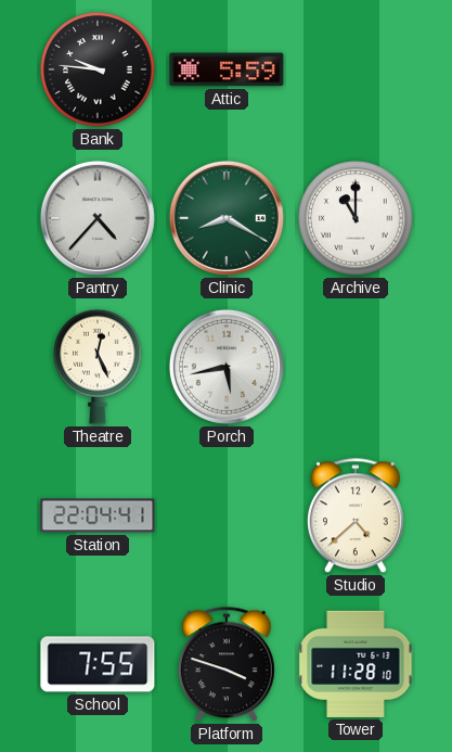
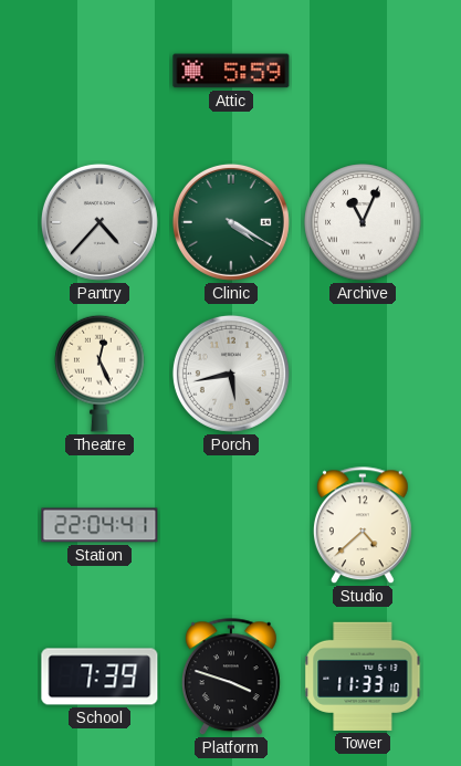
Bank: 9:46 -> none (98, 69)
Clinic: 8:20 -> 4:20 (231, 222)
Archive: 11:00 -> 11:04 (363, 222)
School: 7:55 -> 7:39 (99, 676)
Tower: 11:28 -> 11:33 (363, 676)
